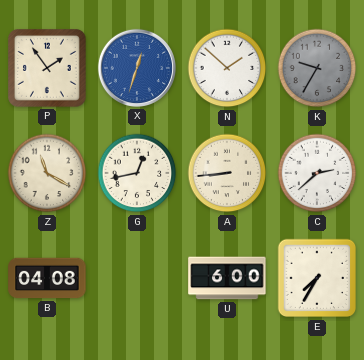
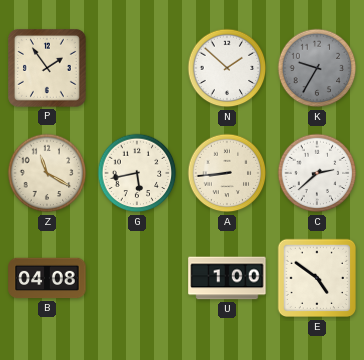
X: 12:33 -> none (137, 68)
G: 12:43 -> 5:43 (137, 173)
U: 6:00 -> 1:00 (227, 278)
E: 7:35 -> 4:51 (317, 278)
